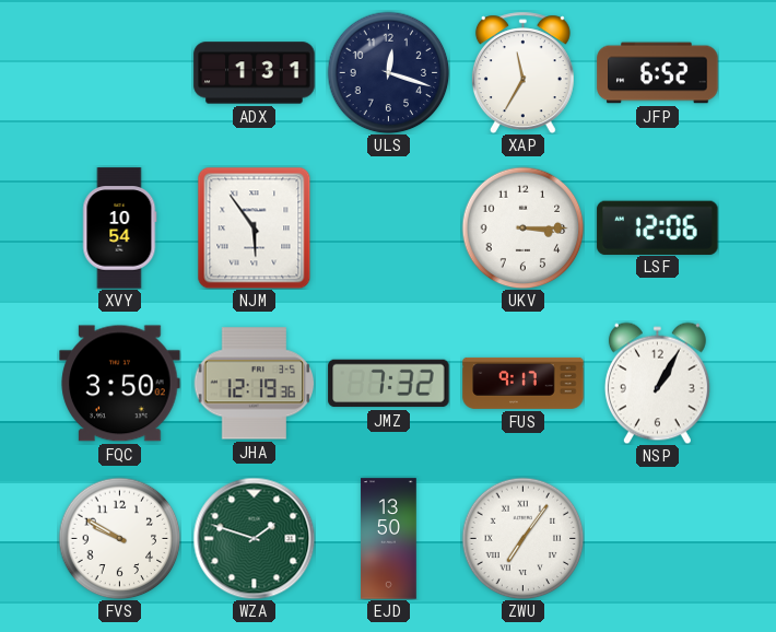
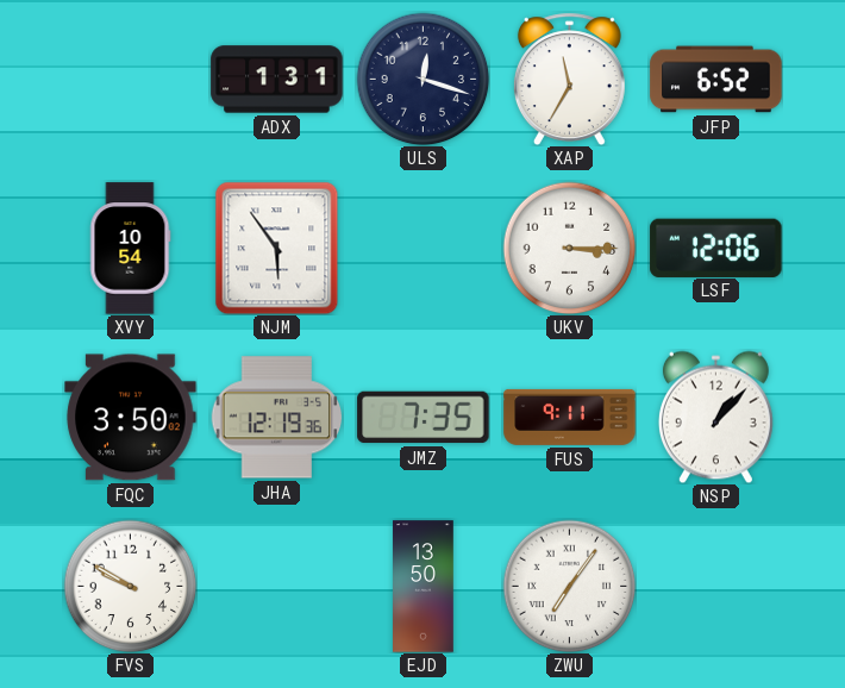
JMZ: 7:32 -> 7:35 (424, 418)
FUS: 9:17 -> 9:11 (570, 417)
NSP: 1:05 -> 1:07 (715, 417)
WZA: 1:48 -> none (254, 538)
